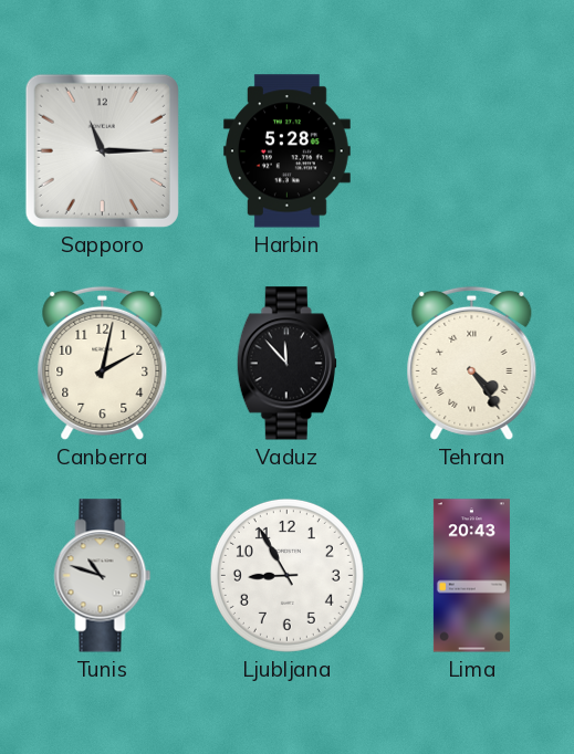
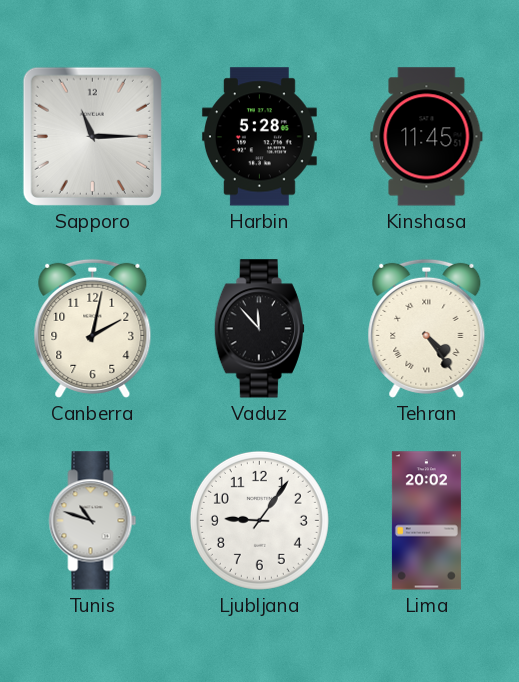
Kinshasa: none -> 11:45 (427, 137)
Ljubljana: 8:55 -> 9:06 (259, 520)
Lima: 20:43 -> 20:02 (426, 521)
